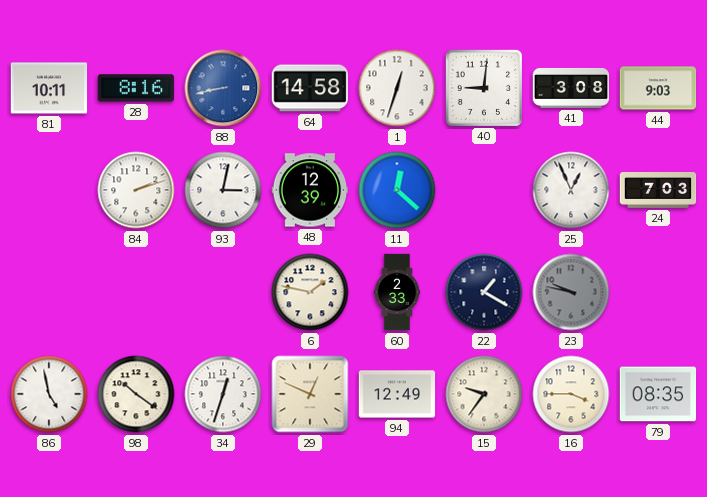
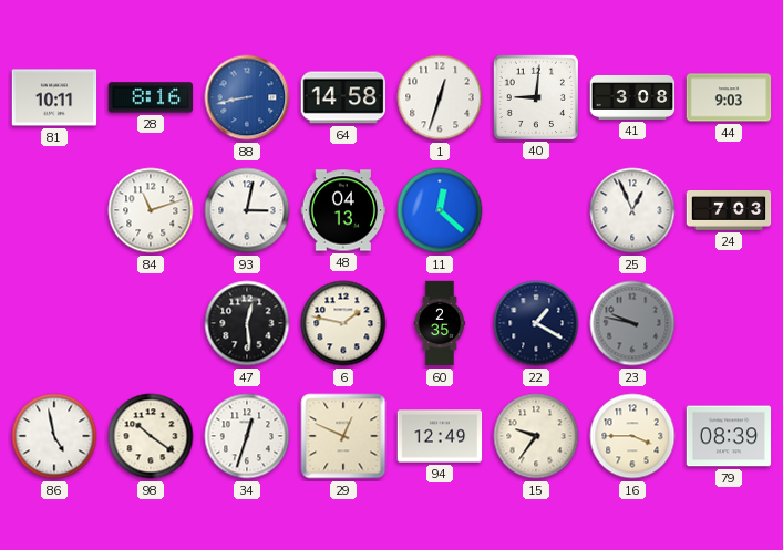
84: 2:12 -> 11:12 (151, 210)
48: 12:39 -> 04:13 (343, 210)
47: none -> 12:29 (247, 323)
60: 2:33 -> 2:35 (440, 323)
79: 08:35 -> 08:39 (729, 436)
